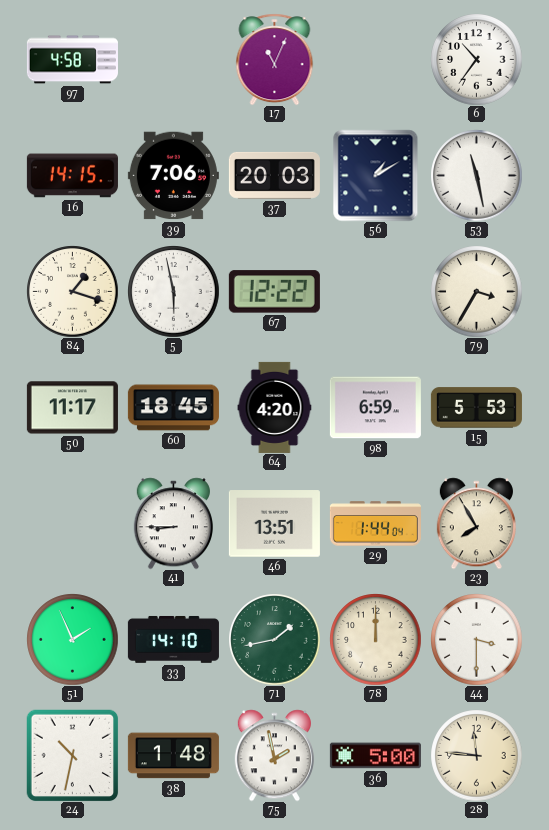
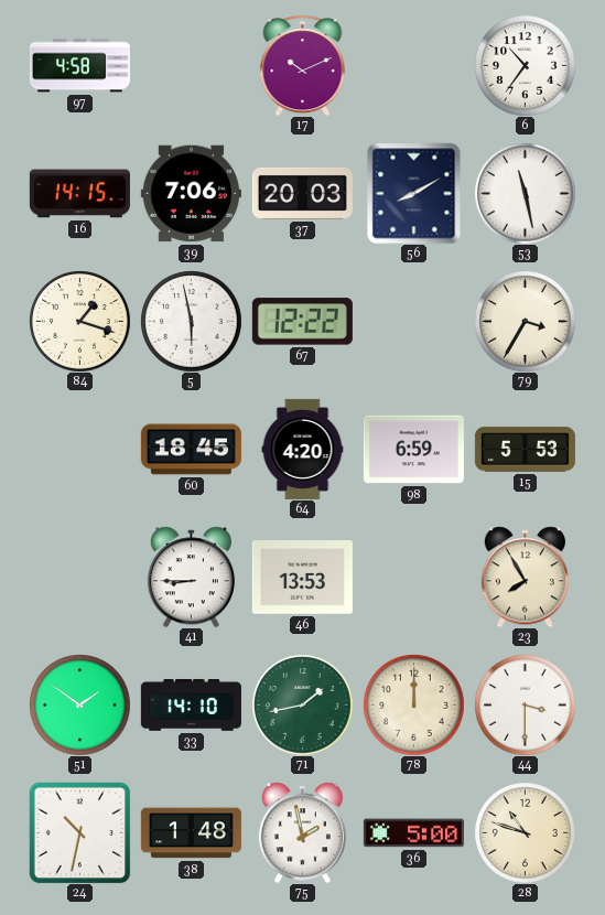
17: 11:04 -> 10:11 (303, 65)
56: 1:10 -> 8:10 (414, 193)
50: 11:17 -> none (72, 408)
46: 13:51 -> 13:53 (302, 578)
29: 1:44 -> none (375, 524)
51: 1:56 -> 1:51 (79, 704)
28: 11:46 -> 10:48 (525, 832)
